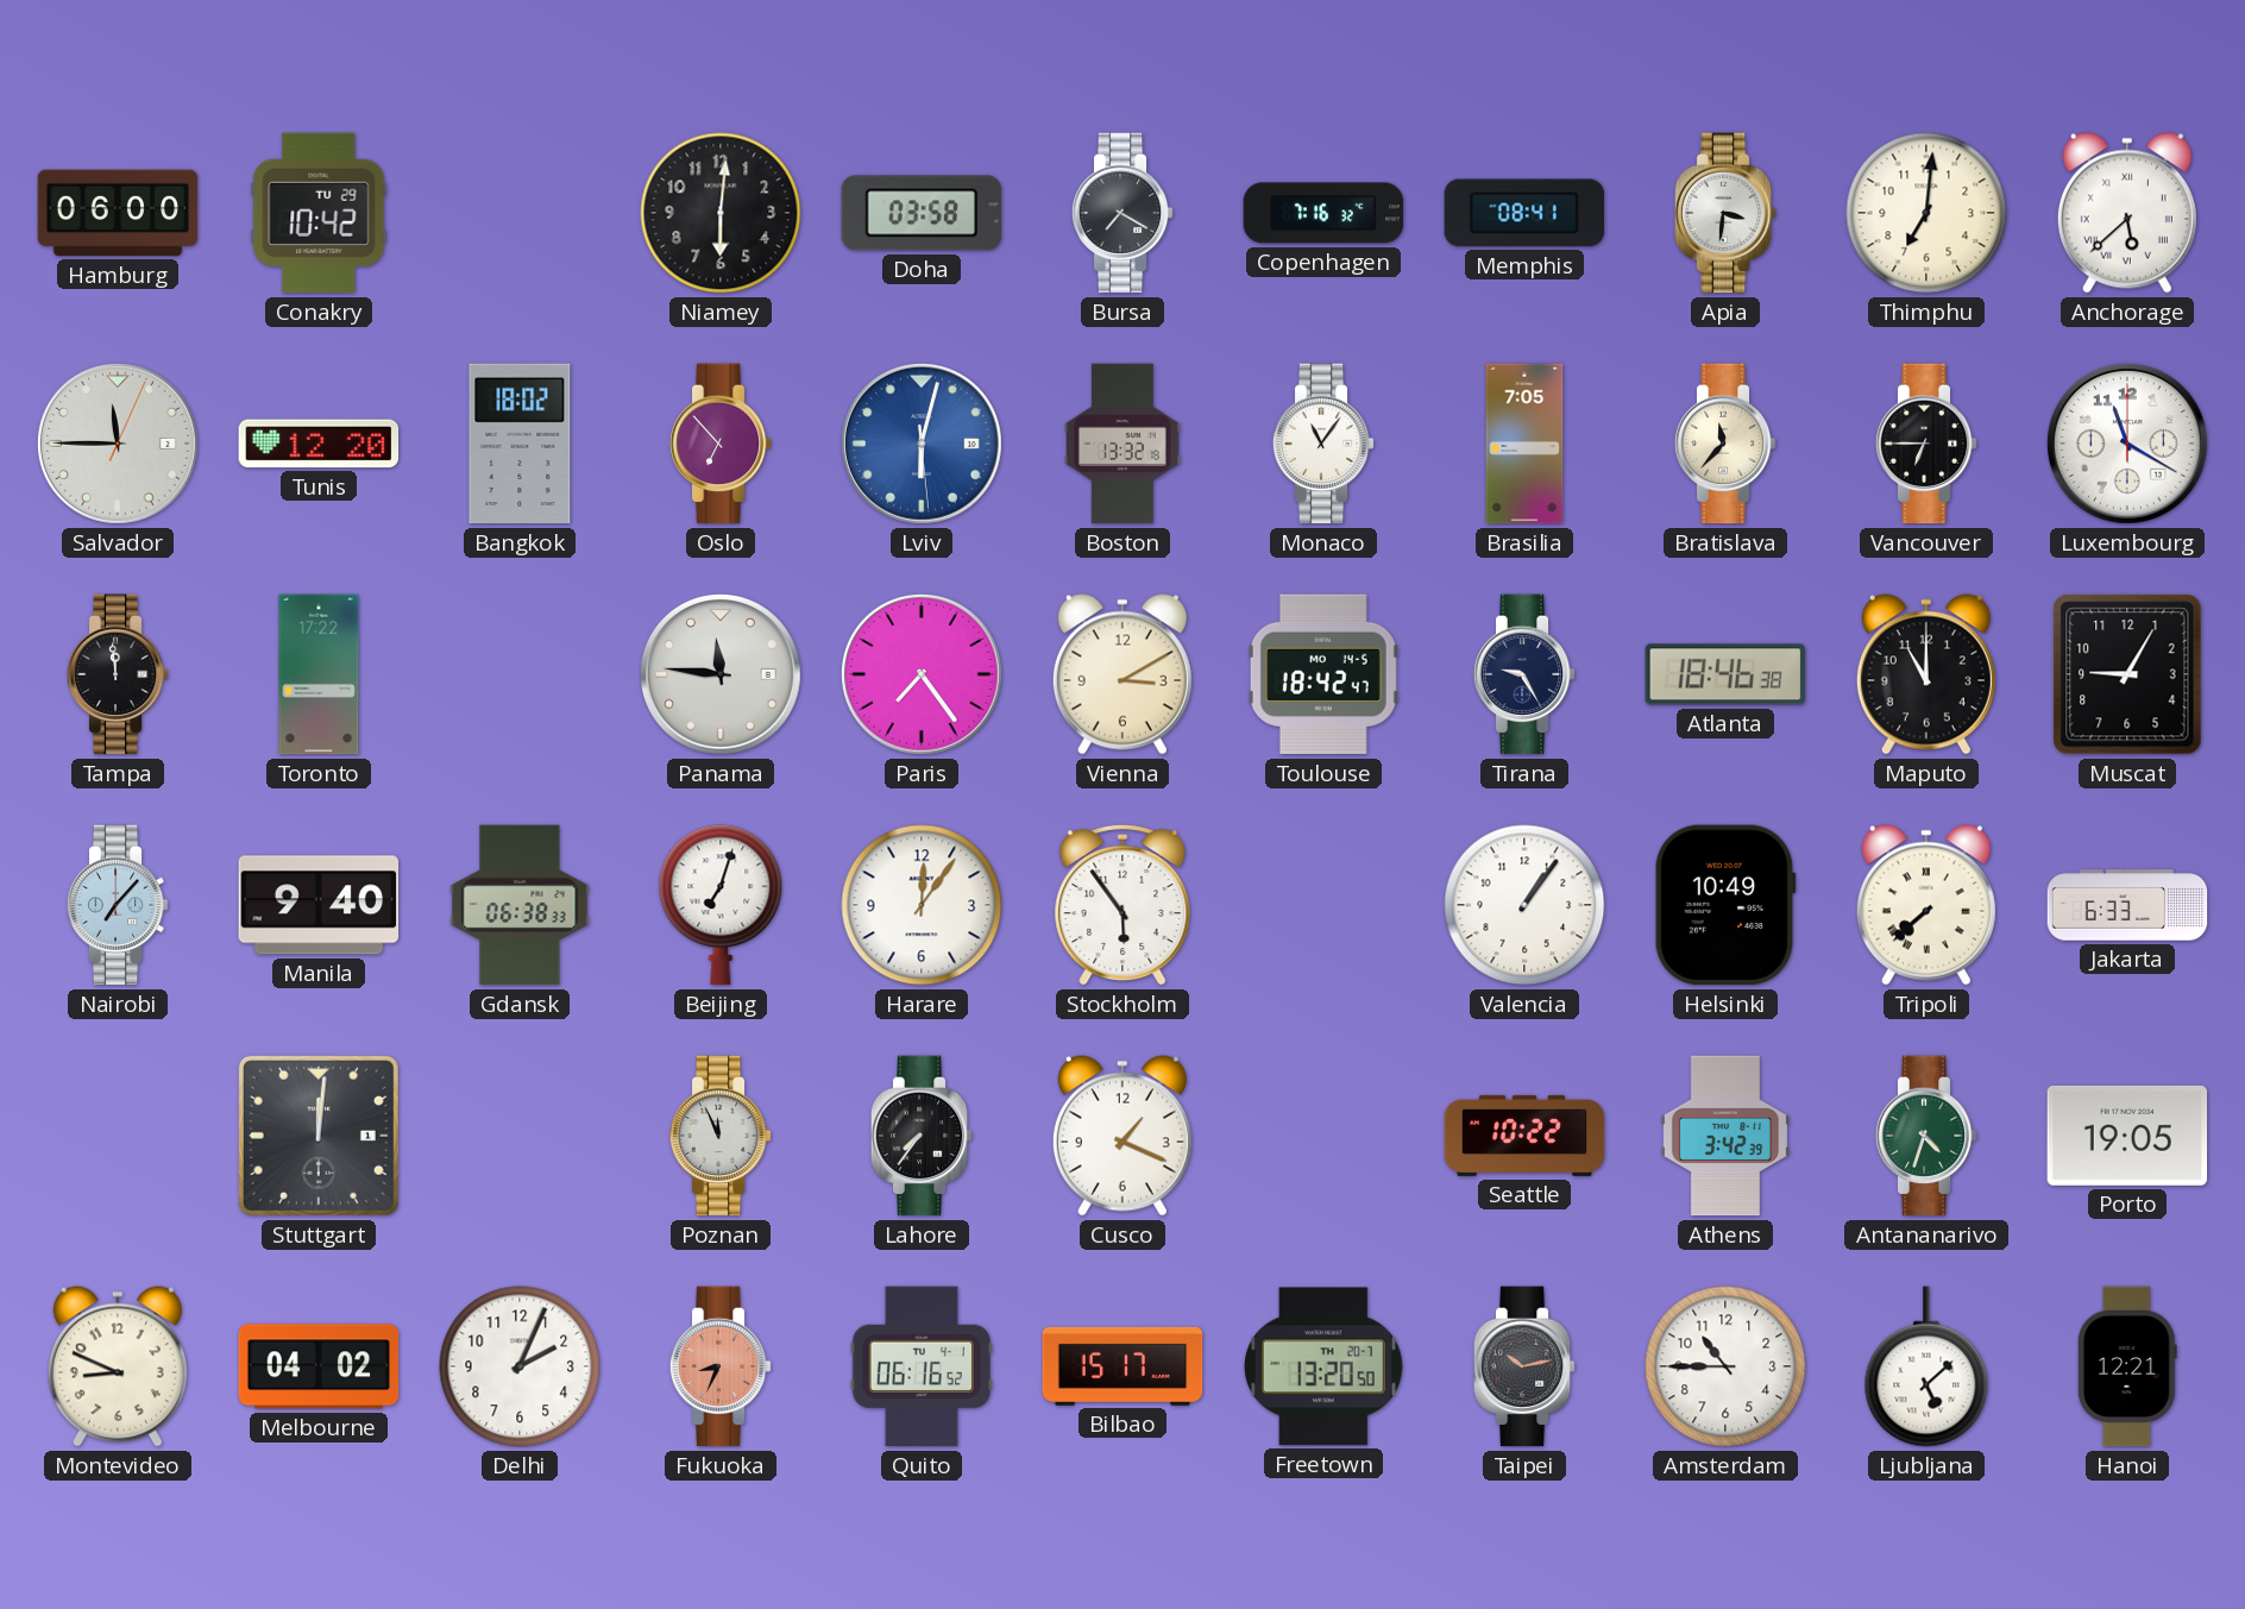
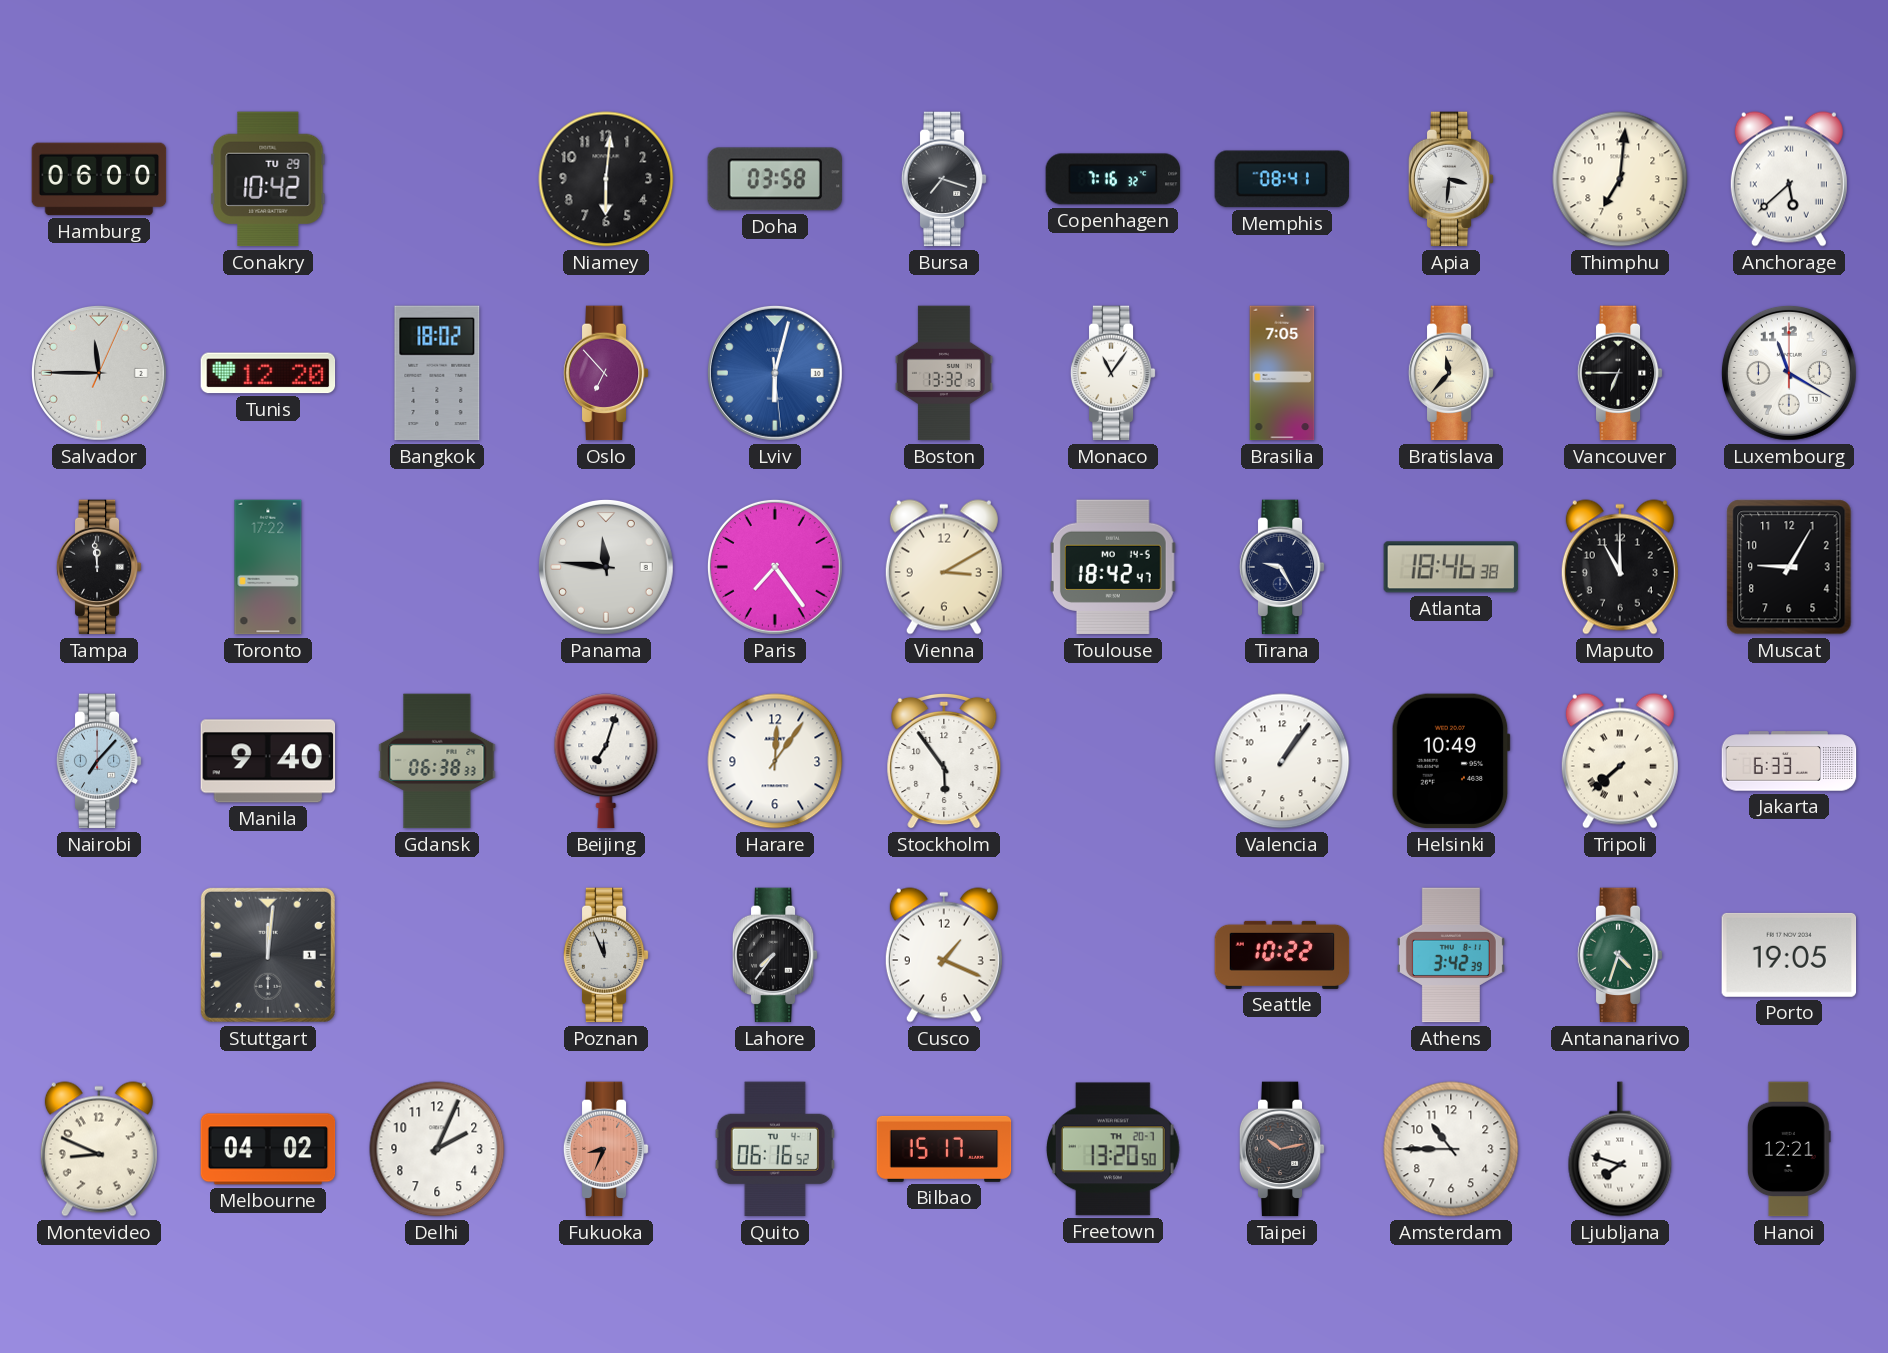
Bursa: 7:20 -> 7:18 (944, 179)
Ljubljana: 5:08 -> 7:48 (1620, 1149)
